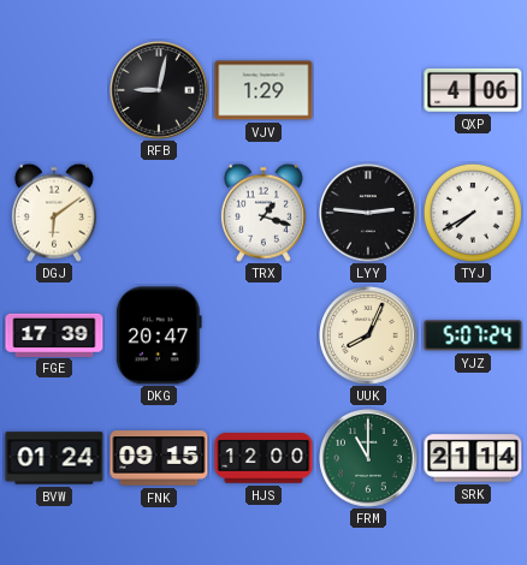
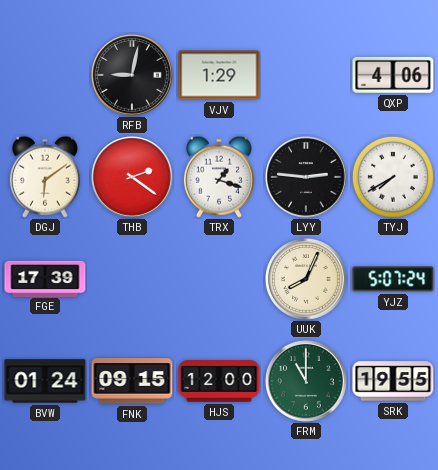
THB: none -> 2:21 (133, 178)
DKG: 20:47 -> none (159, 335)
SRK: 21:14 -> 19:55 (393, 381)
